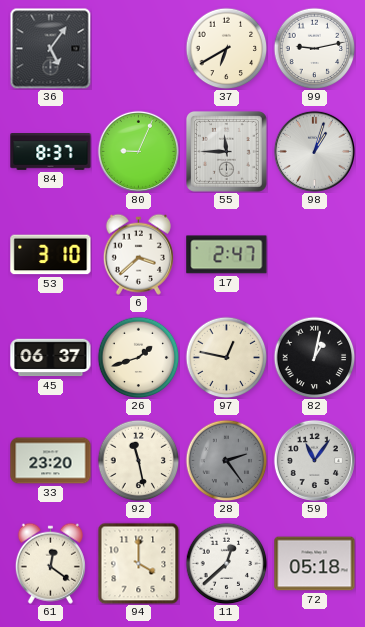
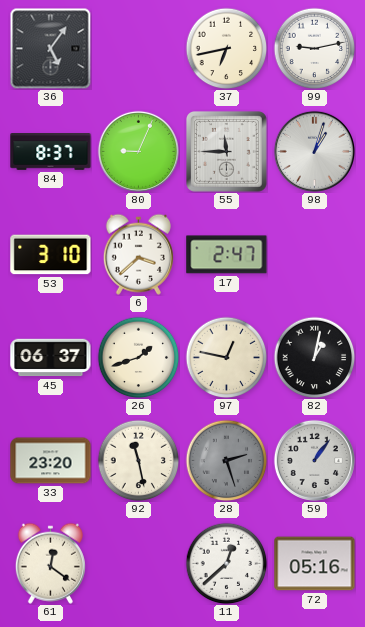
37: 6:40 -> 6:43 (226, 48)
28: 2:24 -> 2:27 (226, 460)
59: 11:06 -> 1:06 (314, 460)
94: 4:00 -> none (138, 563)
72: 05:18 -> 05:16 (315, 564)
